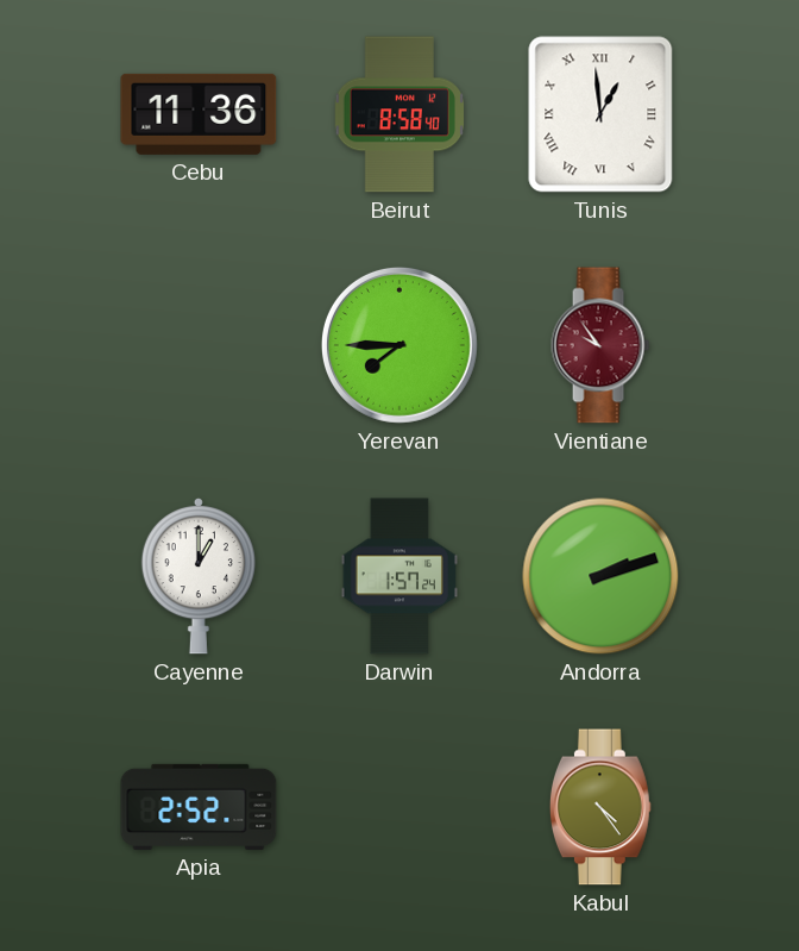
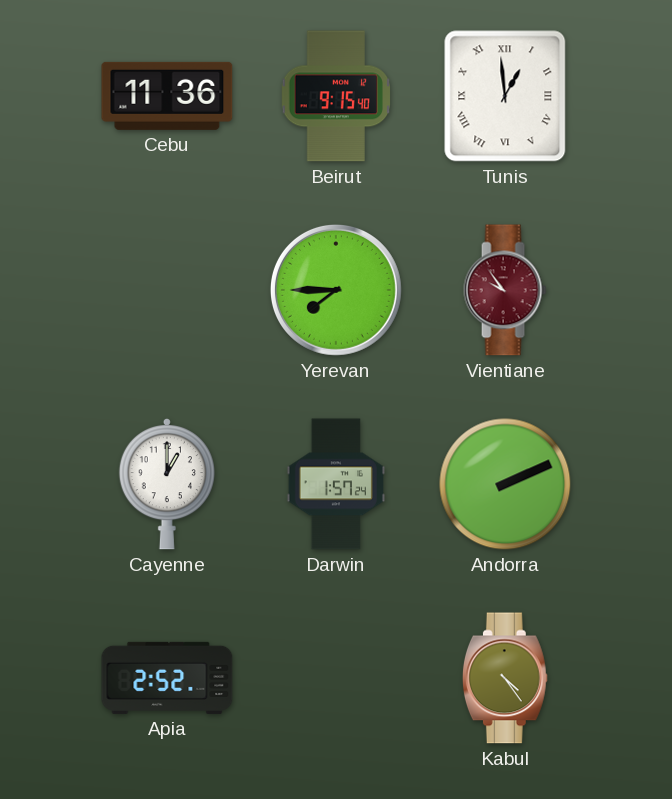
Beirut: 8:58 -> 9:15 (335, 96)
Andorra: 2:12 -> 2:11 (505, 484)
